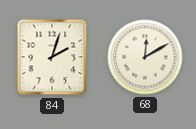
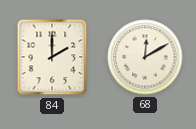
84: 2:03 -> 2:00 (52, 57)
